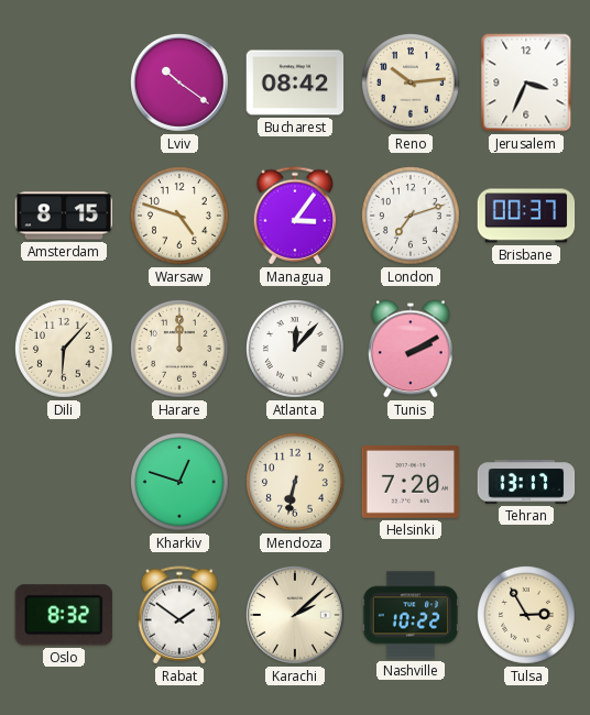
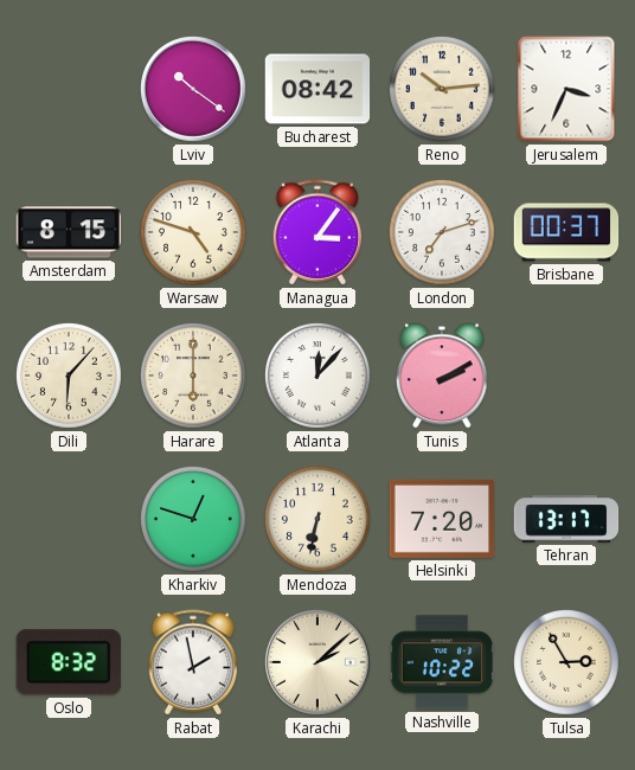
Harare: 12:00 -> 6:00 (194, 377)
Rabat: 1:51 -> 1:58 (193, 662)
